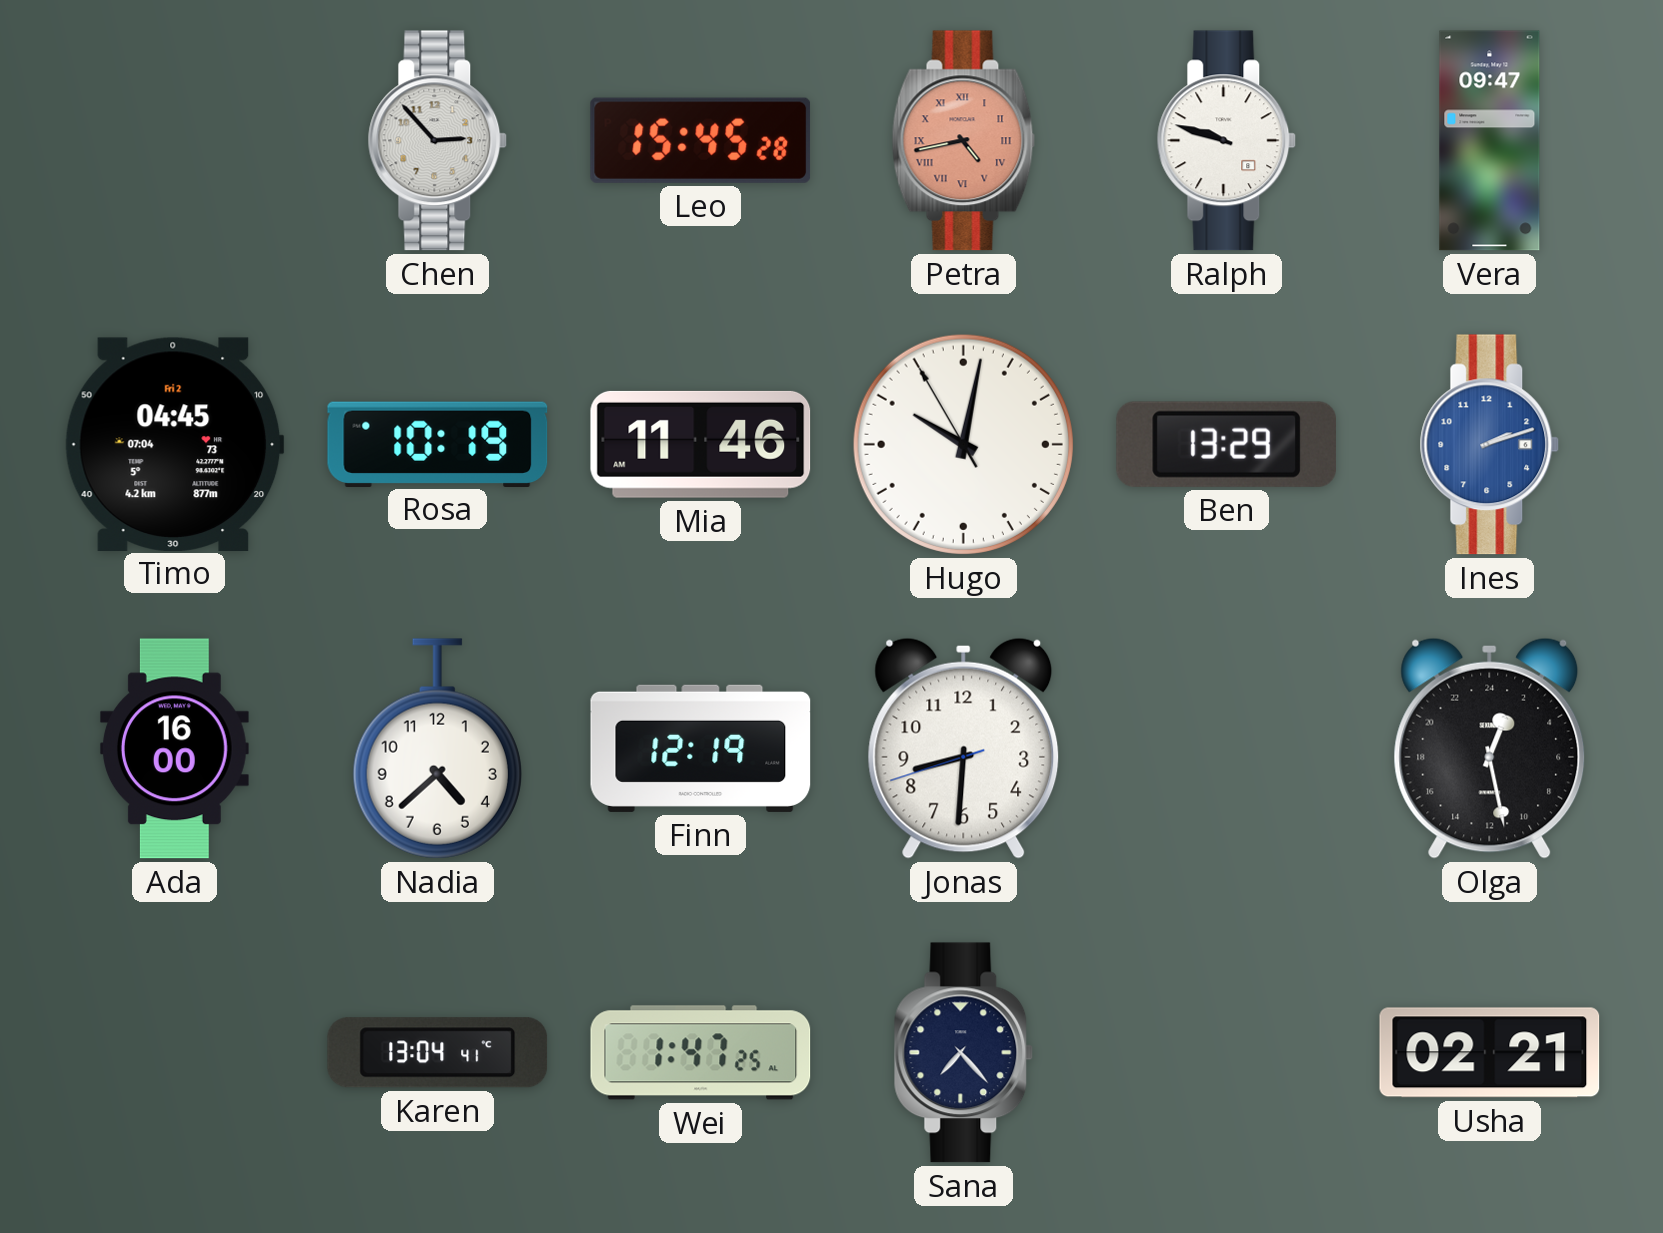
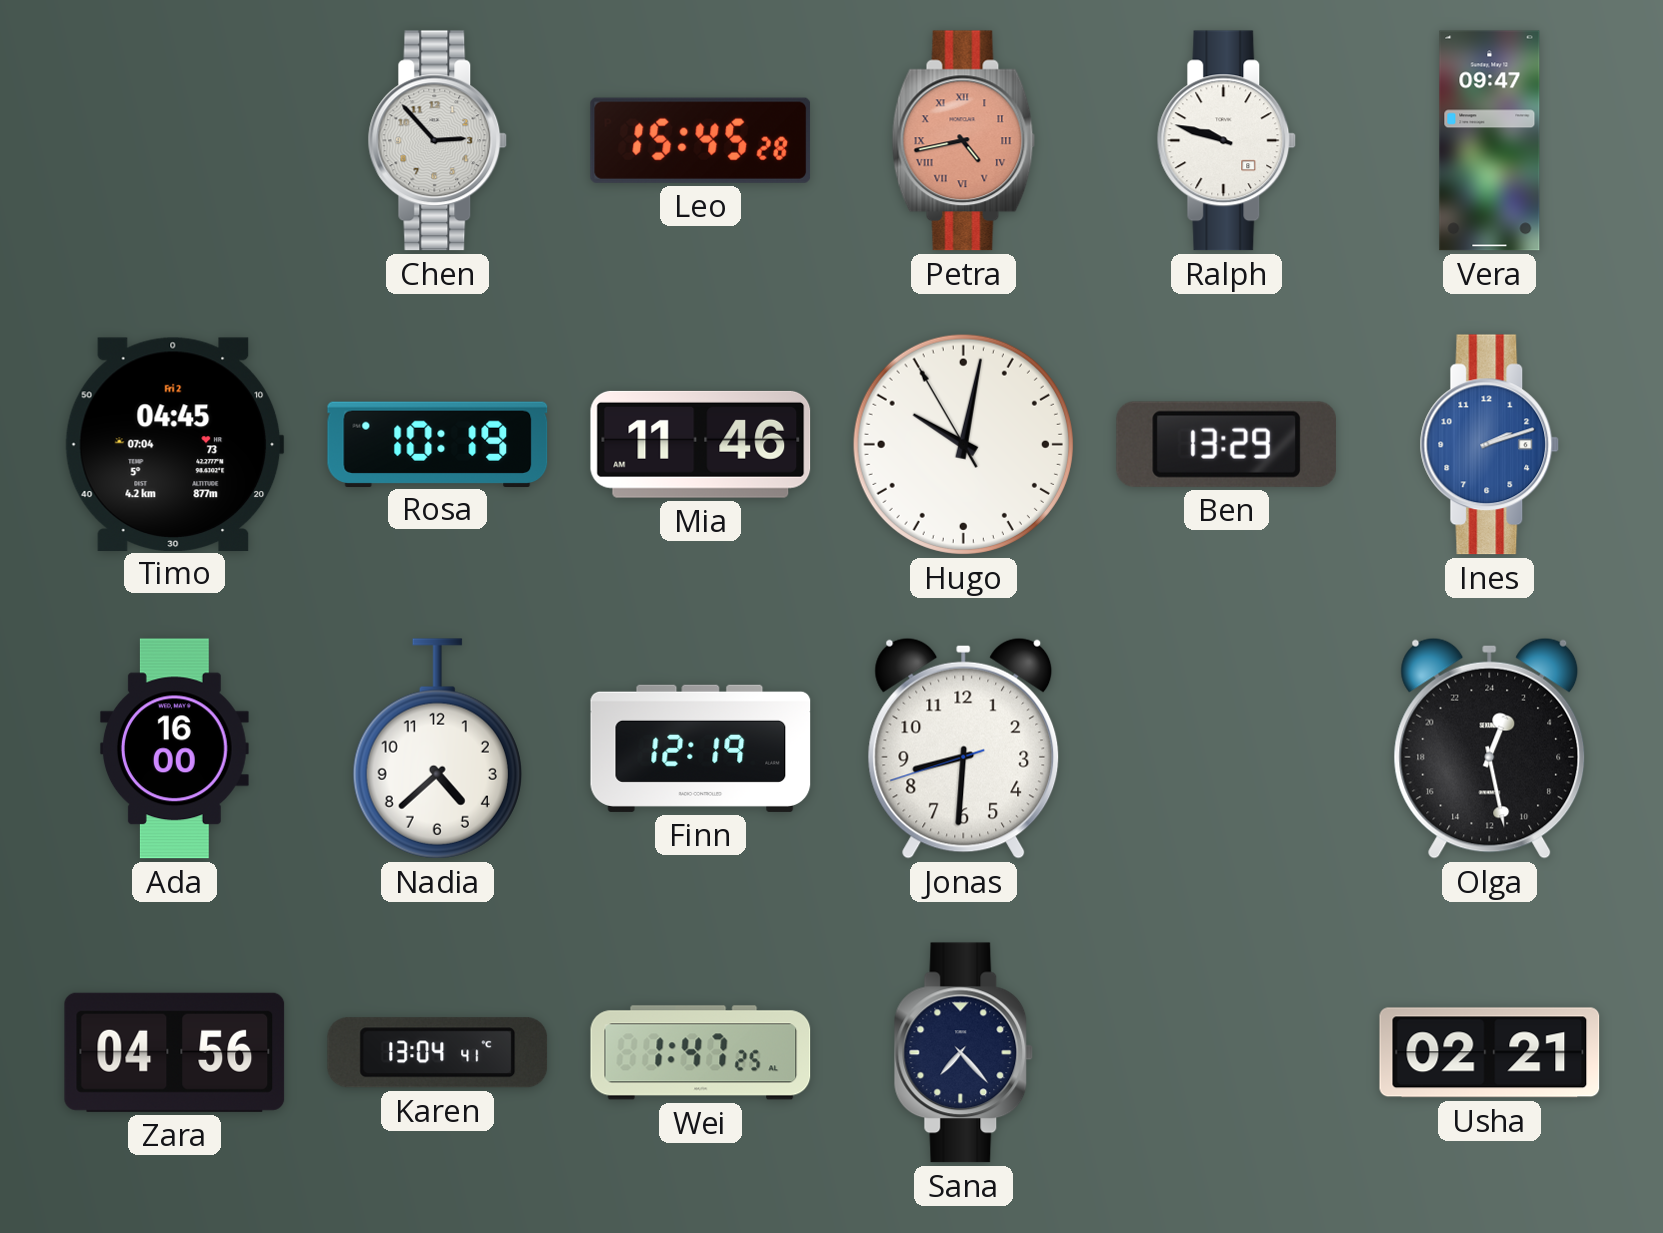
Zara: none -> 04:56 (175, 1052)
